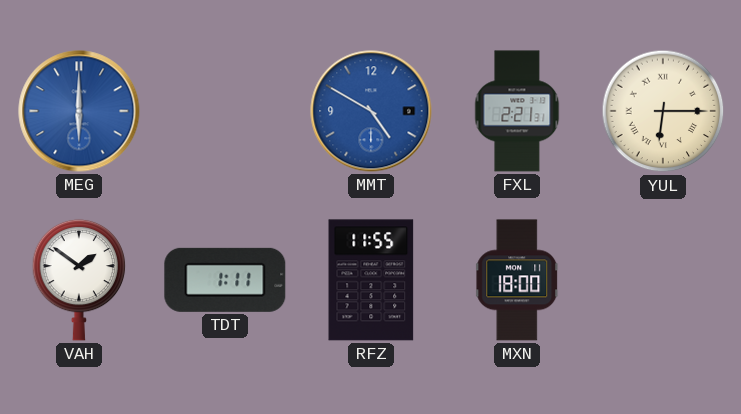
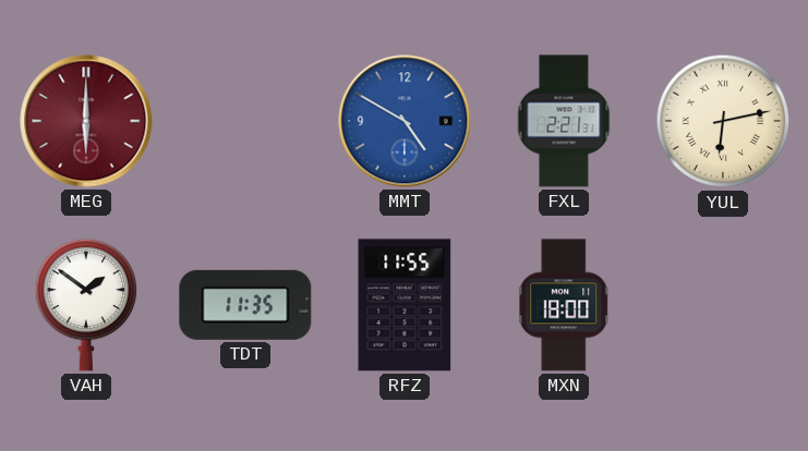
MEG dial: blue -> burgundy (86, 121)
YUL: 6:15 -> 6:13 (723, 121)
TDT: 1:11 -> 11:35 (245, 305)
